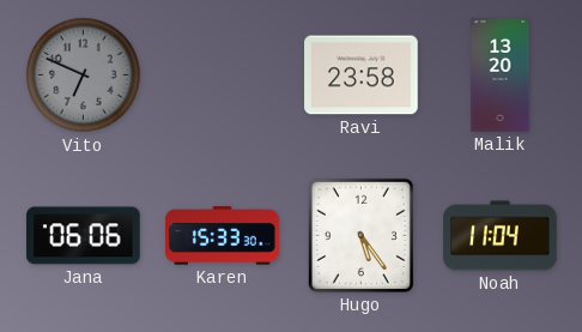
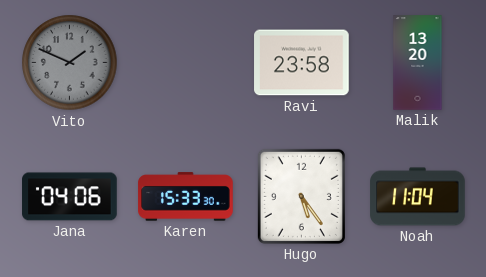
Vito: 6:49 -> 1:49 (70, 63)
Jana: 06:06 -> 04:06 (70, 197)
